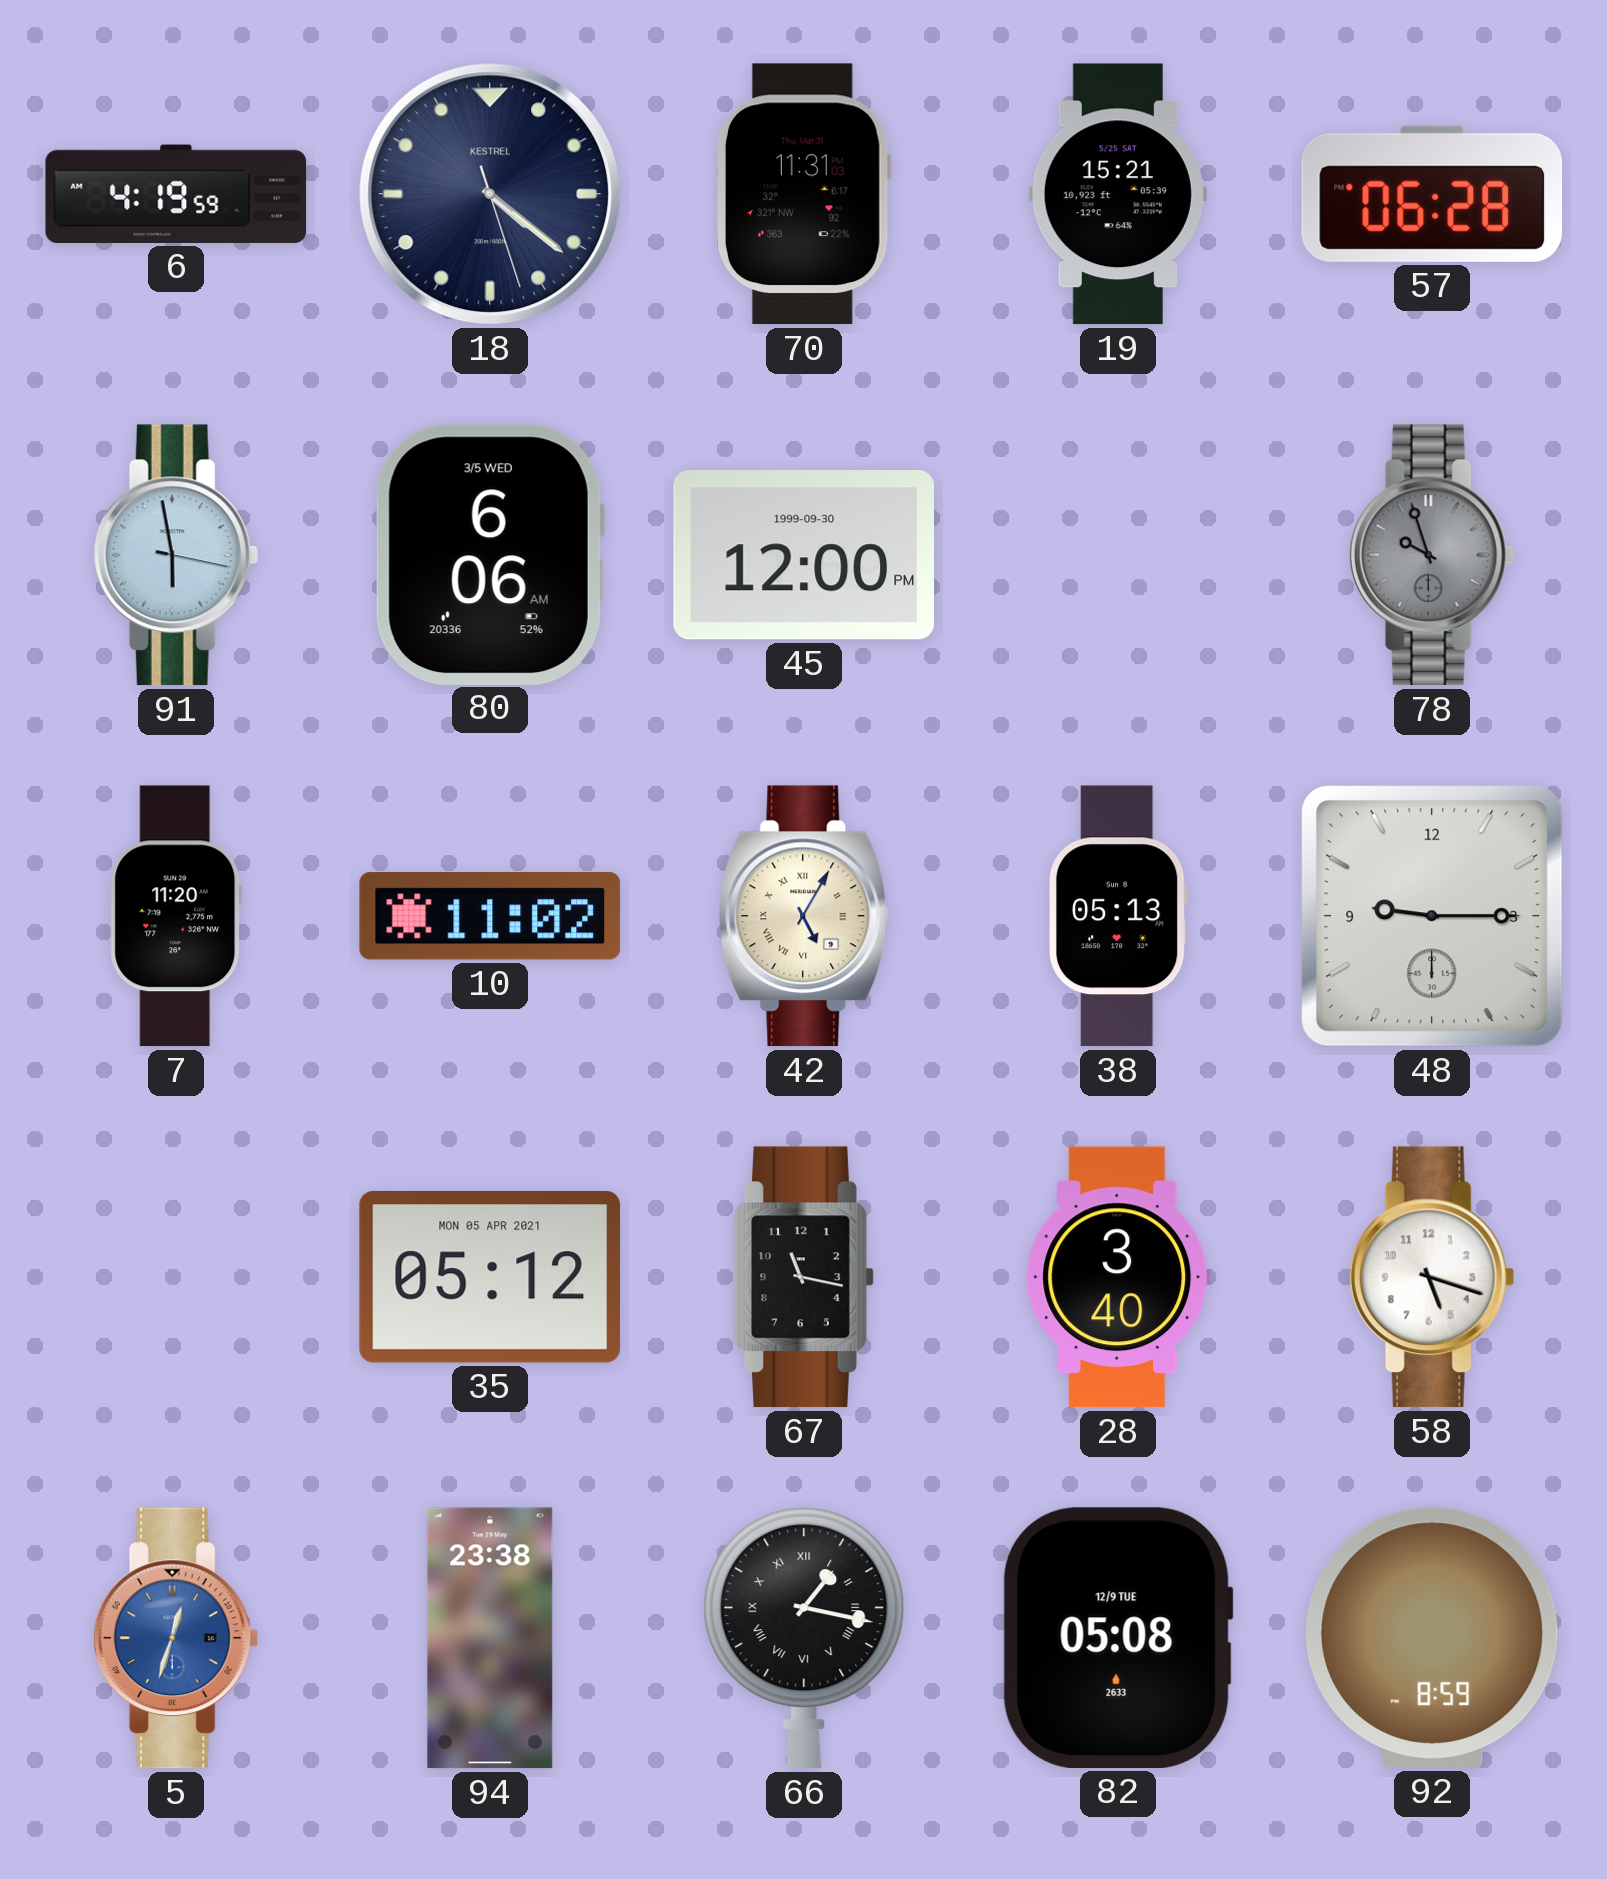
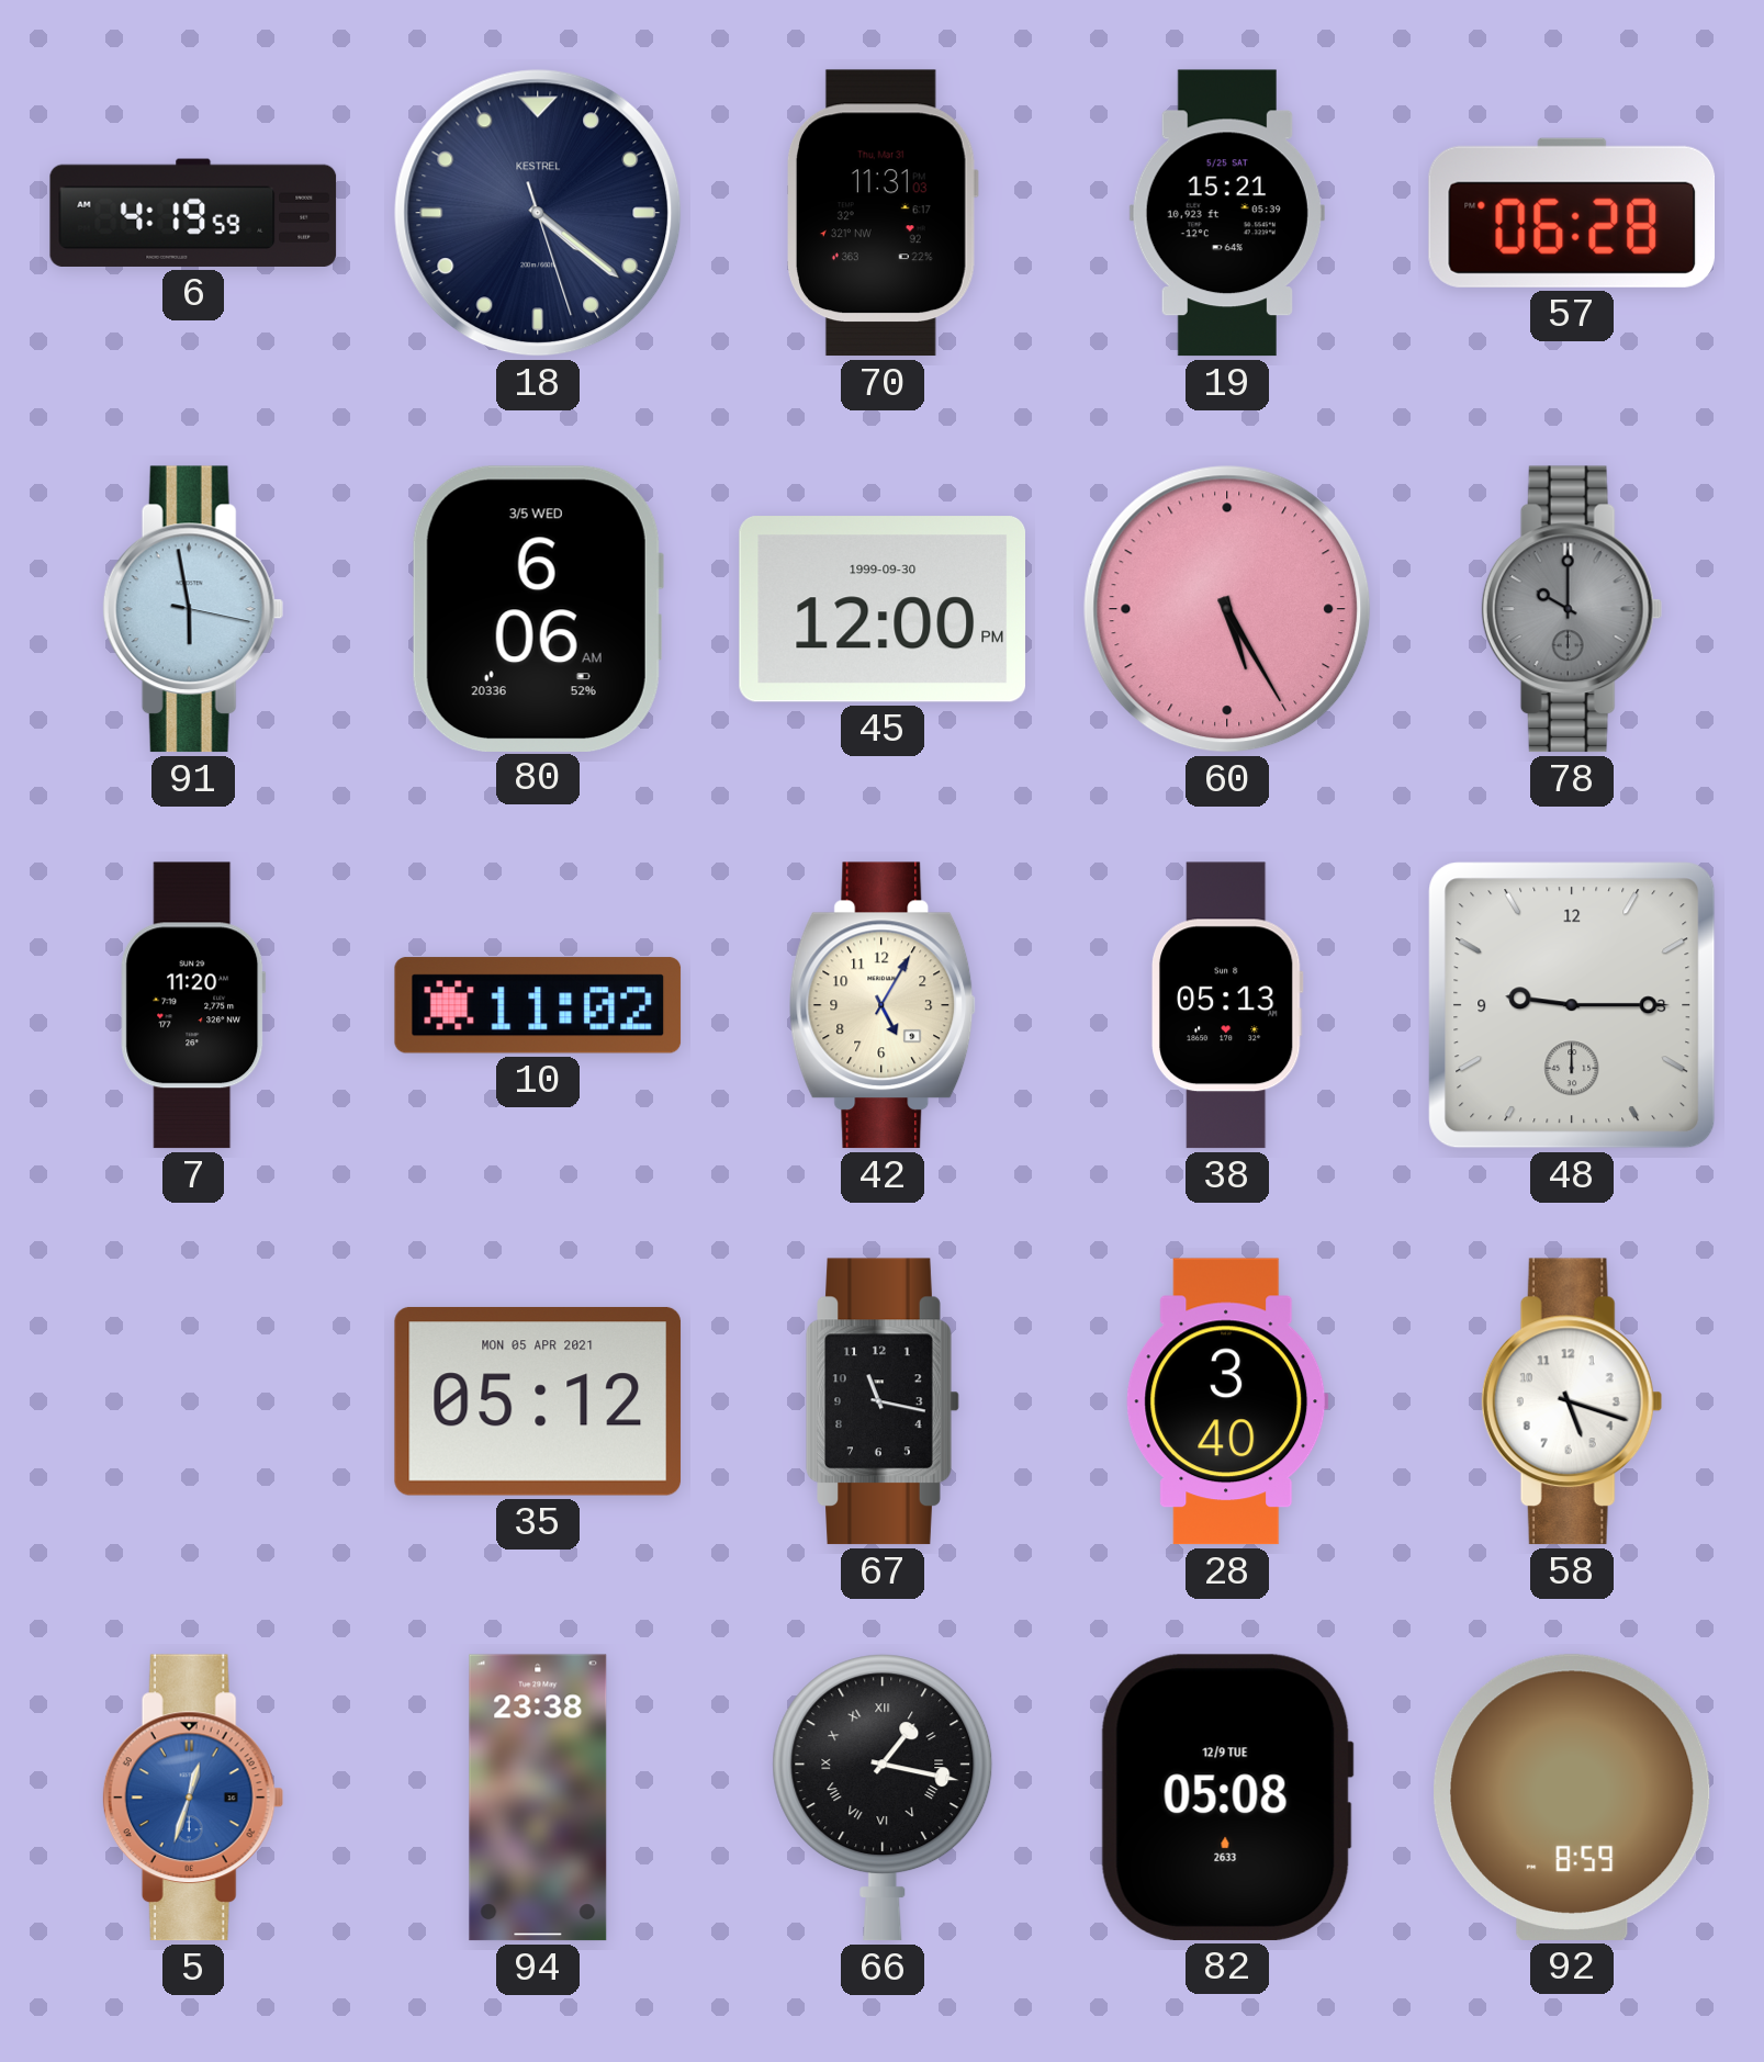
60: none -> 5:25 (1227, 609)
78: 9:57 -> 10:00 (1572, 609)
42 numerals: Roman -> Arabic (883, 1005)
